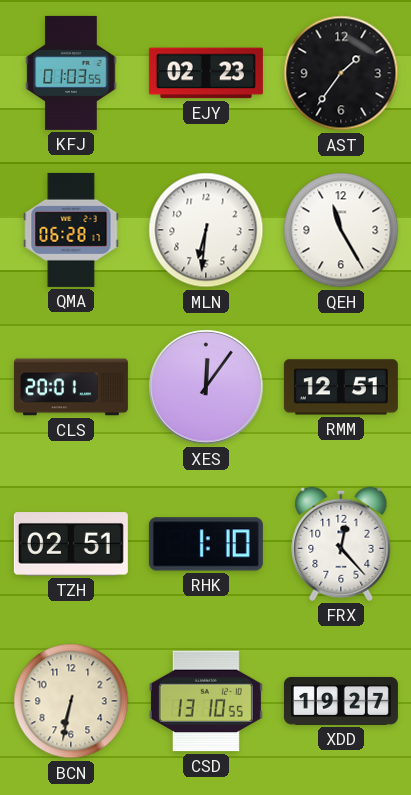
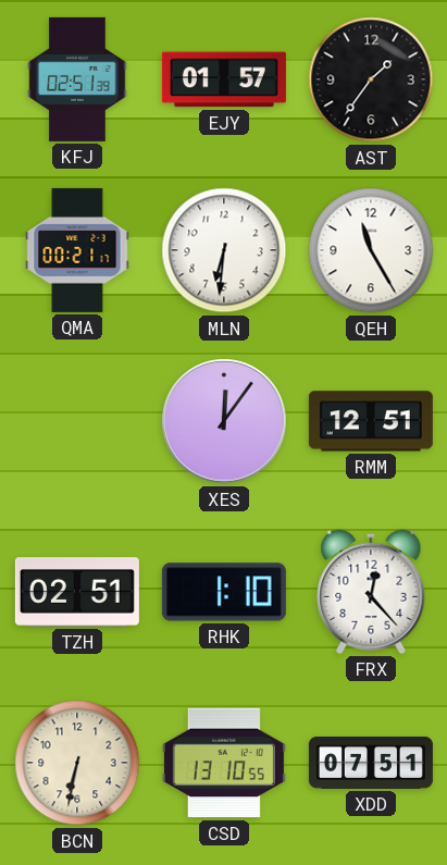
KFJ: 01:03 -> 02:51 (77, 79)
EJY: 02:23 -> 01:57 (224, 79)
QMA: 06:28 -> 00:21 (77, 250)
CLS: 20:01 -> none (71, 387)
XDD: 19:27 -> 07:51 (371, 763)
